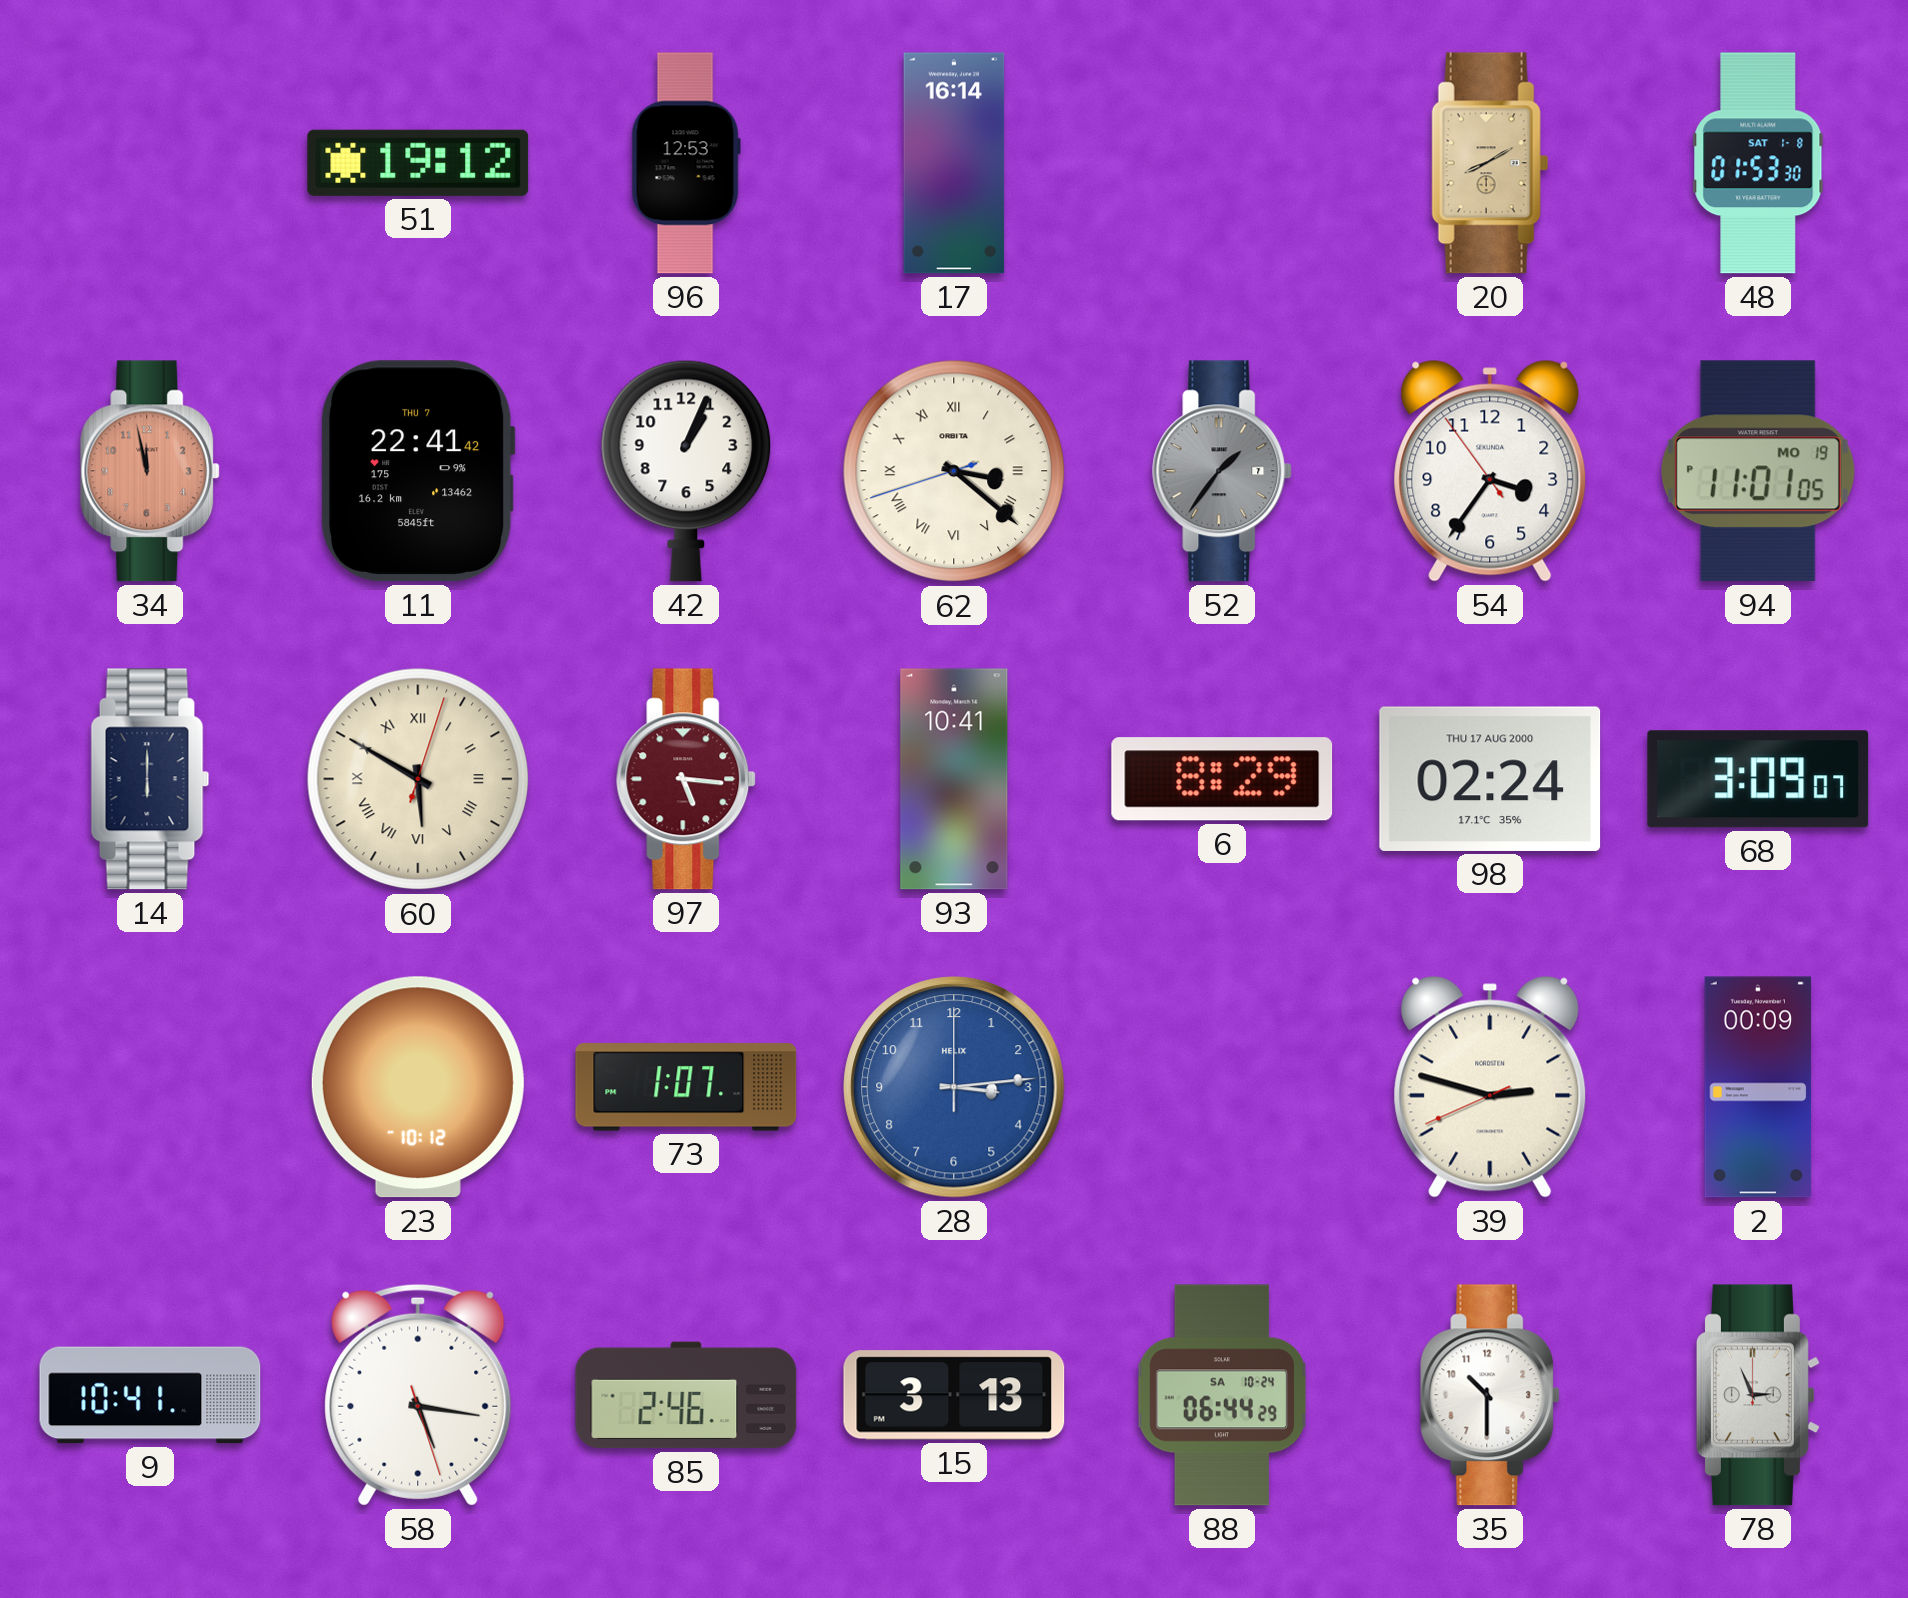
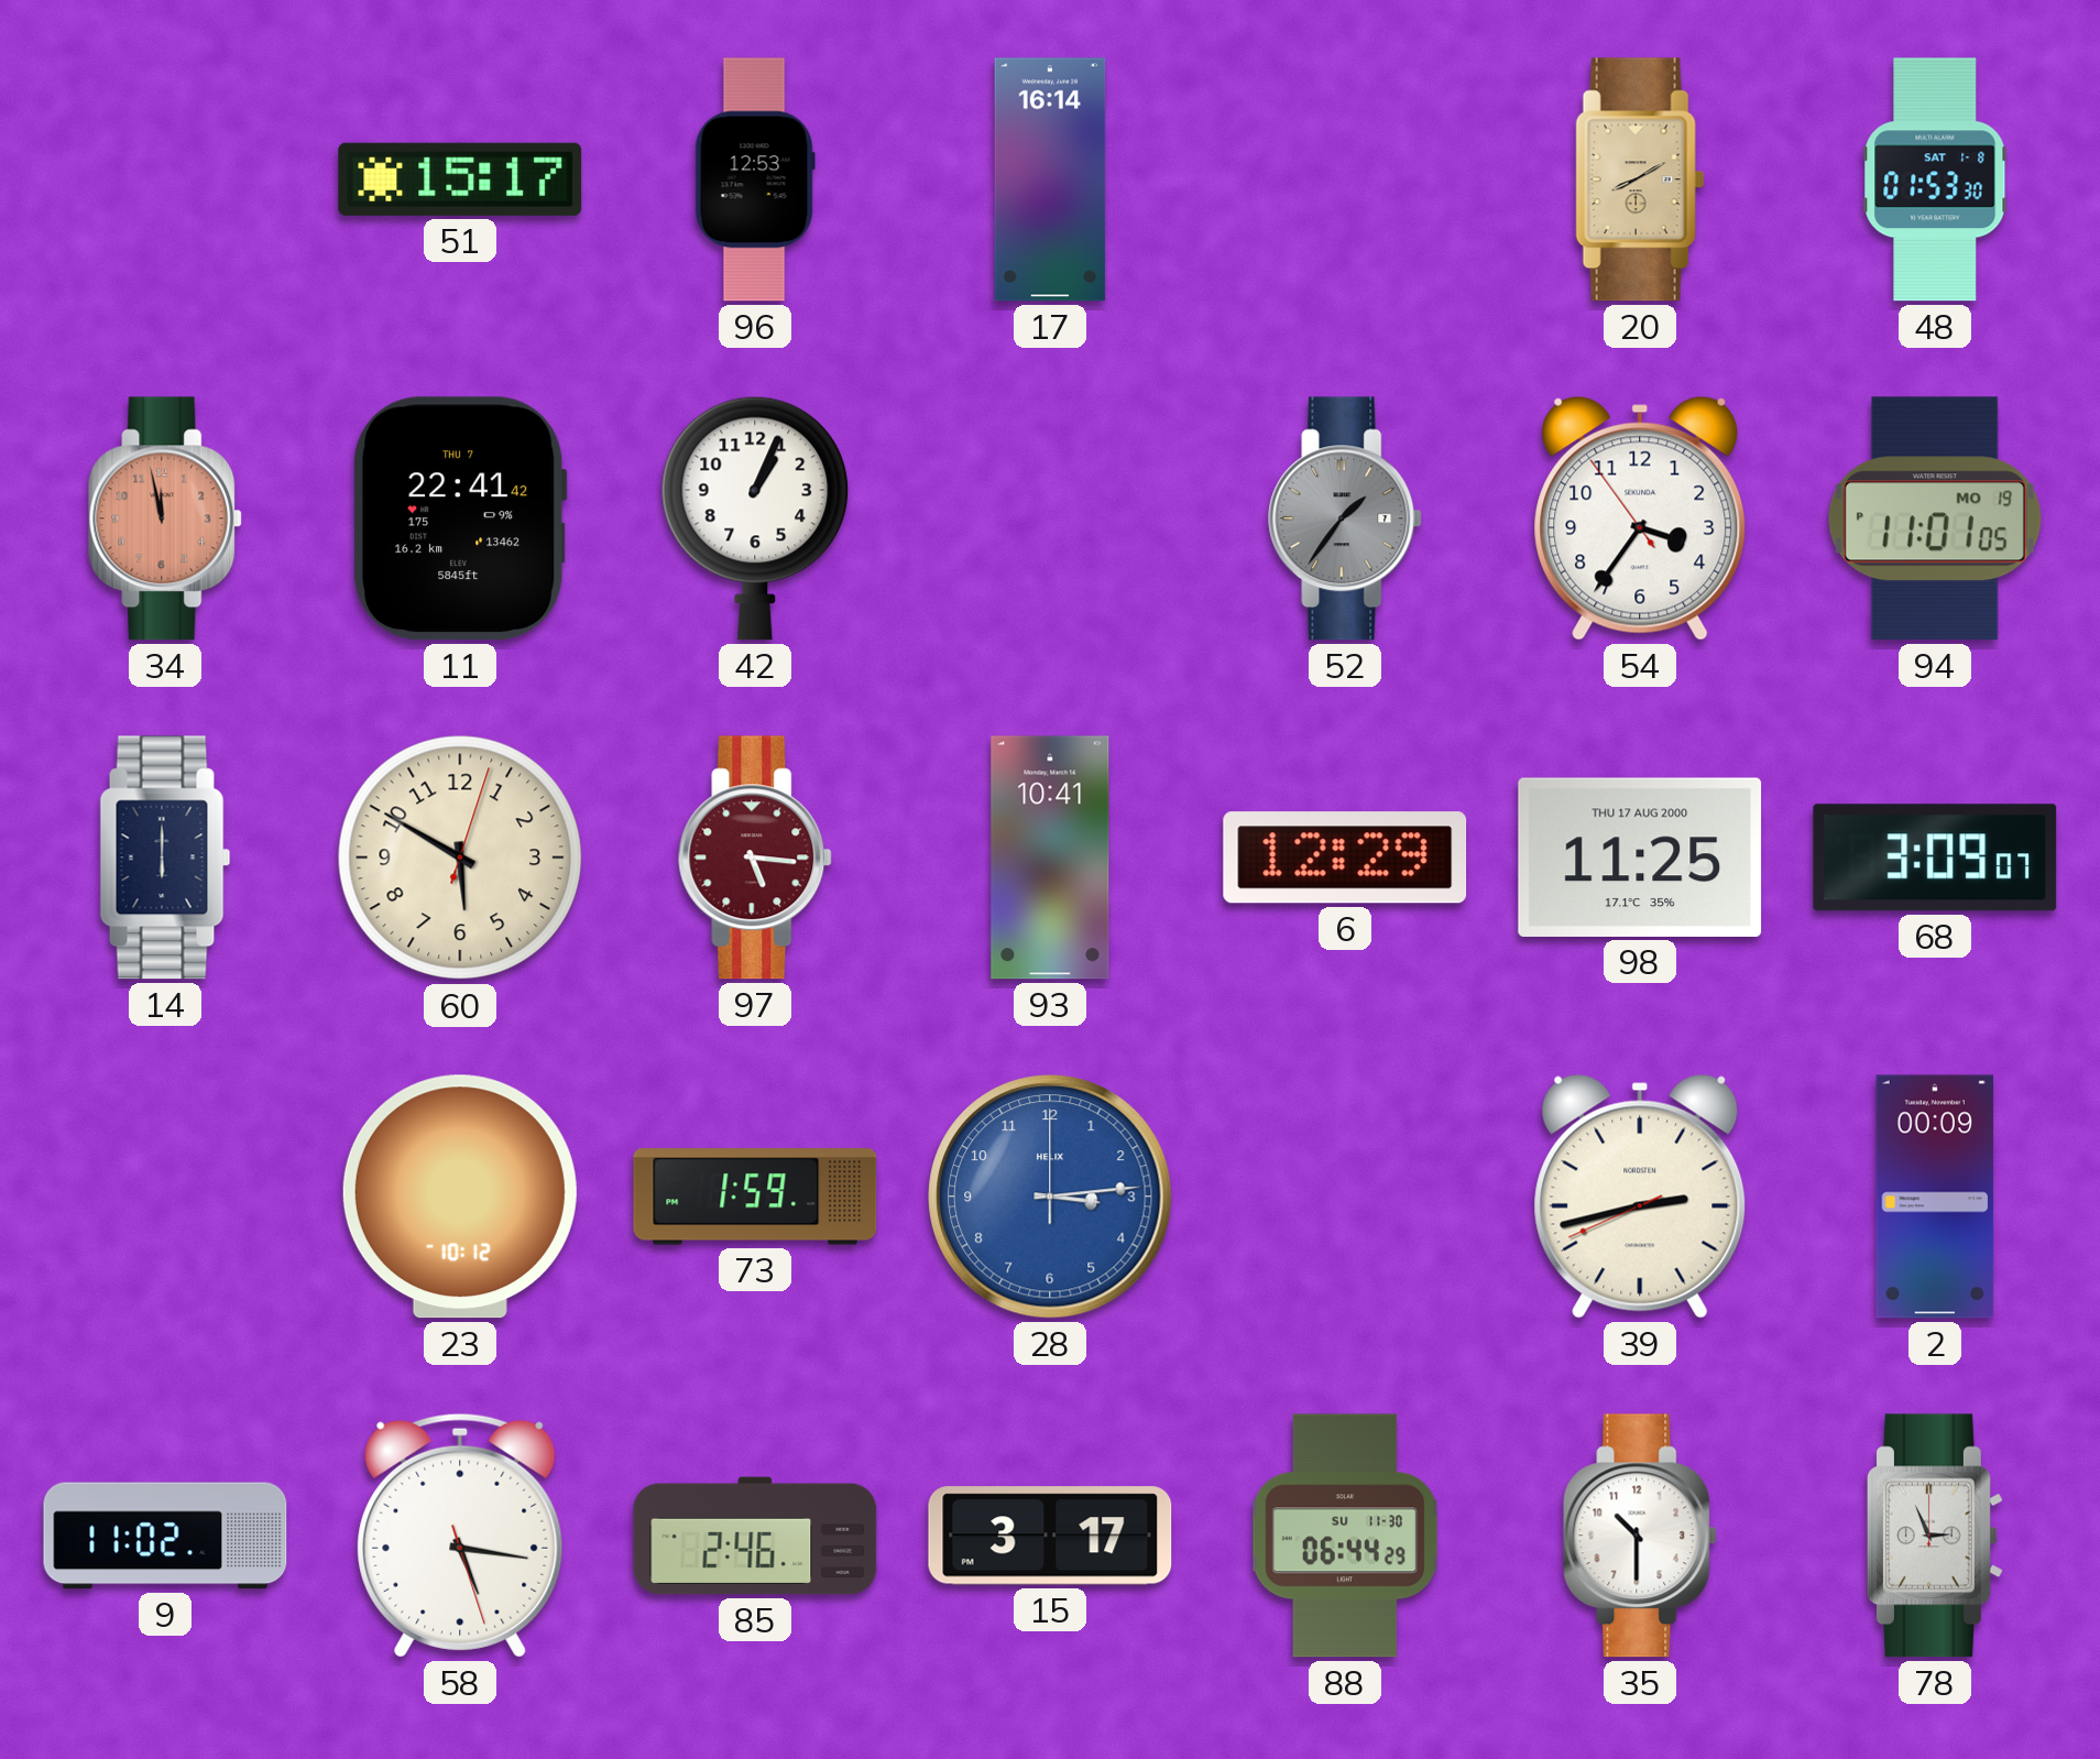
51: 19:12 -> 15:17 (460, 179)
62: 3:21 -> none (954, 471)
60 numerals: Roman -> Arabic (460, 857)
6: 8:29 -> 12:29 (1345, 857)
98: 02:24 -> 11:25 (1640, 857)
73: 1:07 -> 1:59 (755, 1197)
39: 2:47 -> 2:42 (1640, 1197)
9: 10:41 -> 11:02 (165, 1536)
15: 3:13 -> 3:17 (1050, 1536)
88 date: SA 10-24 -> SU 11-30 (1345, 1536)
